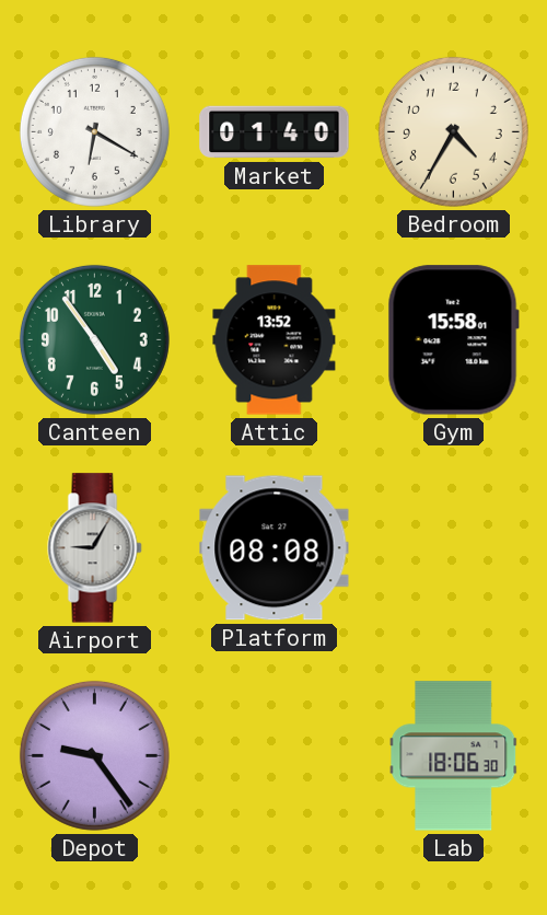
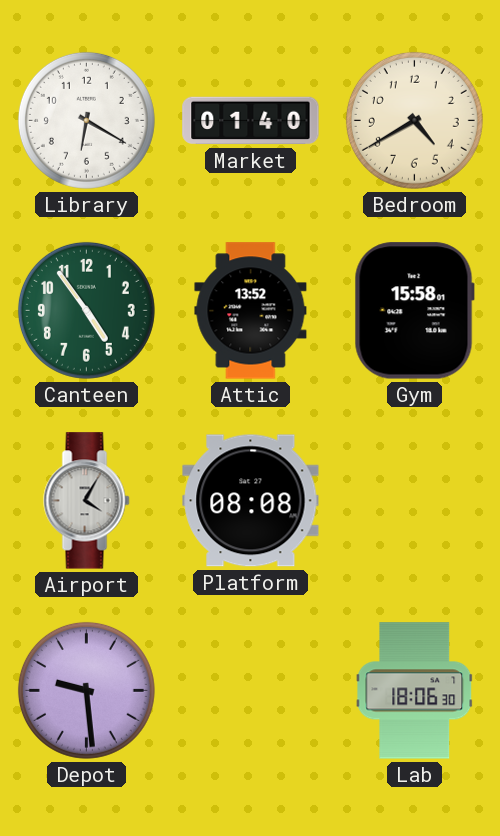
Bedroom: 4:35 -> 4:40 (414, 120)
Airport: 9:05 -> 4:05 (87, 501)
Depot: 9:24 -> 9:29 (86, 690)
